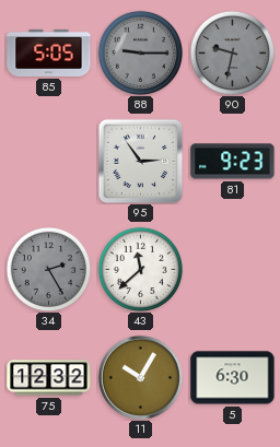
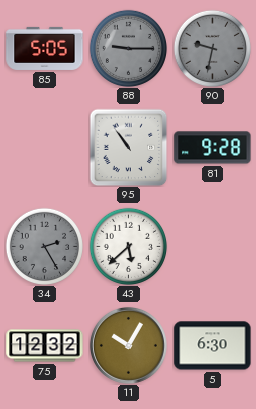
95: 2:54 -> 10:54 (128, 147)
81: 9:23 -> 9:28 (213, 148)
43: 11:38 -> 5:38 (128, 246)
